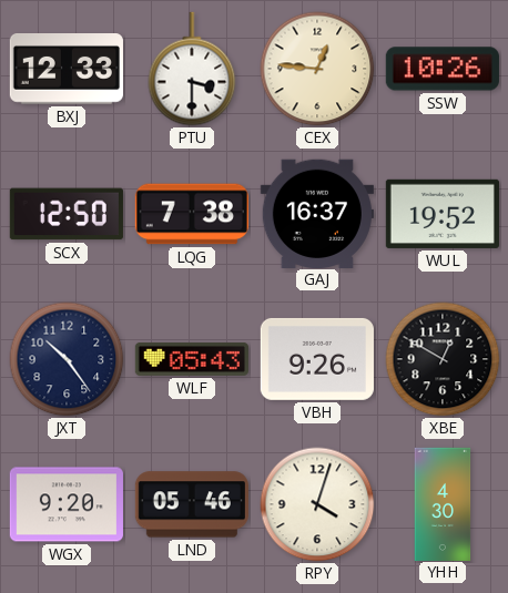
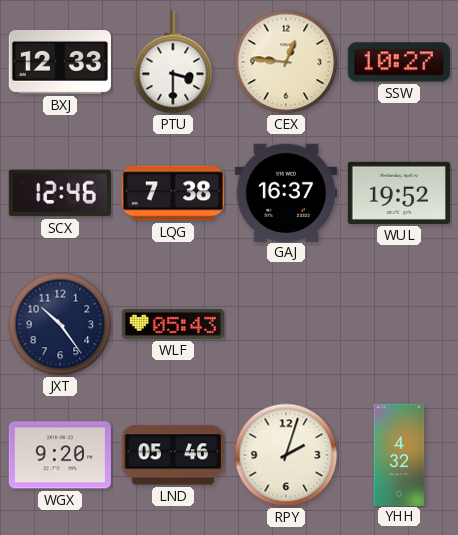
SSW: 10:26 -> 10:27 (399, 62)
SCX: 12:50 -> 12:46 (60, 193)
VBH: 9:26 -> none (317, 359)
XBE: 12:50 -> none (443, 359)
RPY: 4:03 -> 2:03 (286, 455)
YHH: 4:30 -> 4:32 (399, 454)
